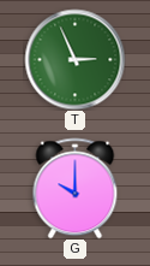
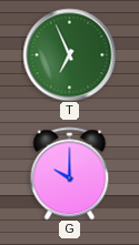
T: 2:56 -> 6:56 (69, 54)
